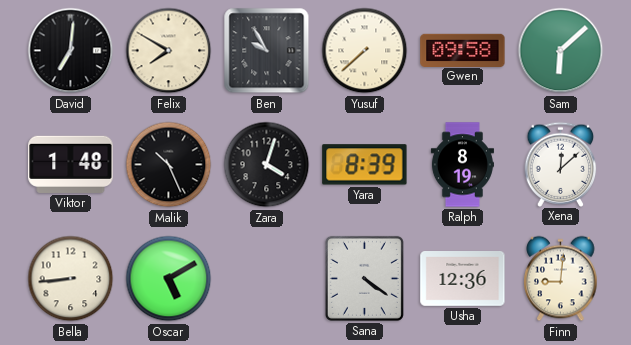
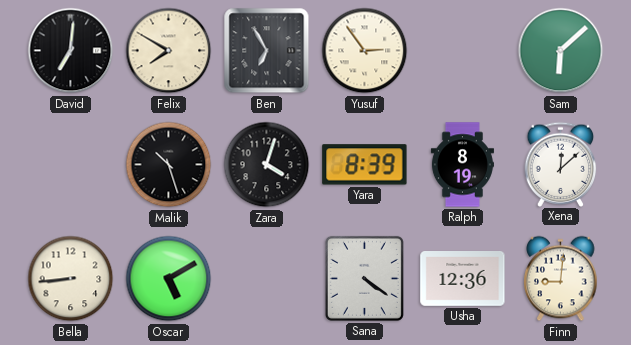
Ben: 9:55 -> 6:55 (267, 51)
Yusuf: 7:38 -> 2:54 (365, 51)
Gwen: 09:58 -> none (463, 50)
Viktor: 1:48 -> none (71, 164)
Malik: 10:26 -> 10:27 (169, 165)
